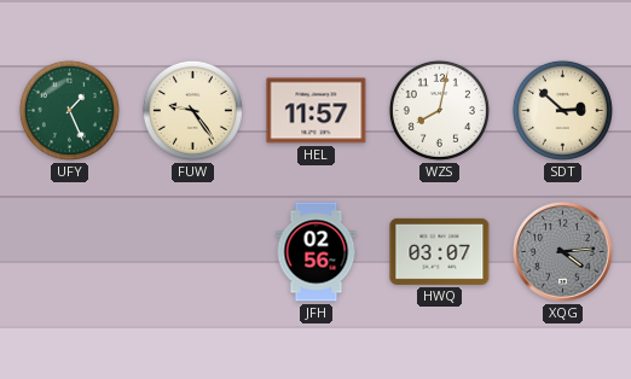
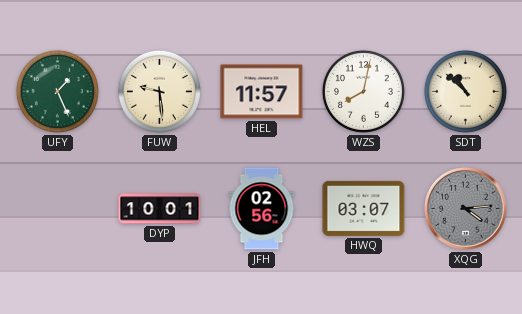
FUW: 9:24 -> 9:29 (159, 91)
SDT: 2:52 -> 10:52 (465, 91)
DYP: none -> 10:01 (160, 209)
